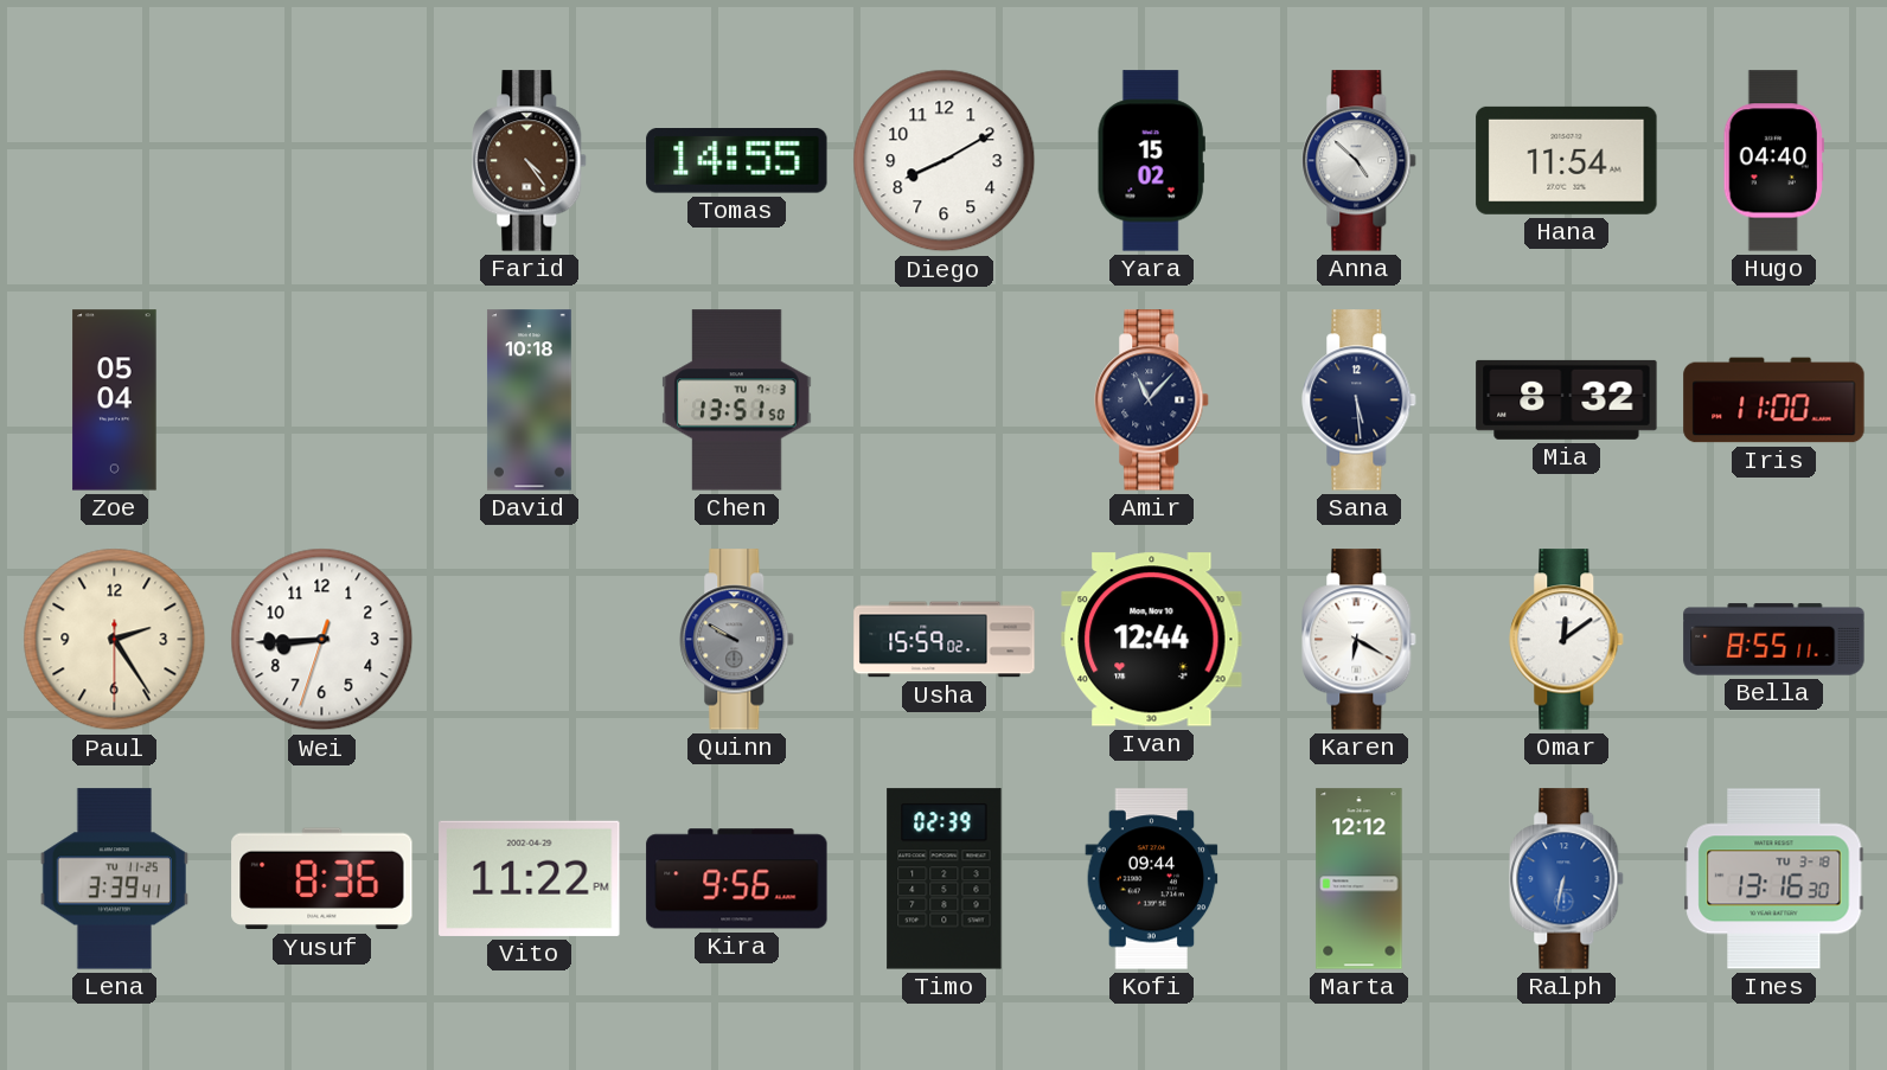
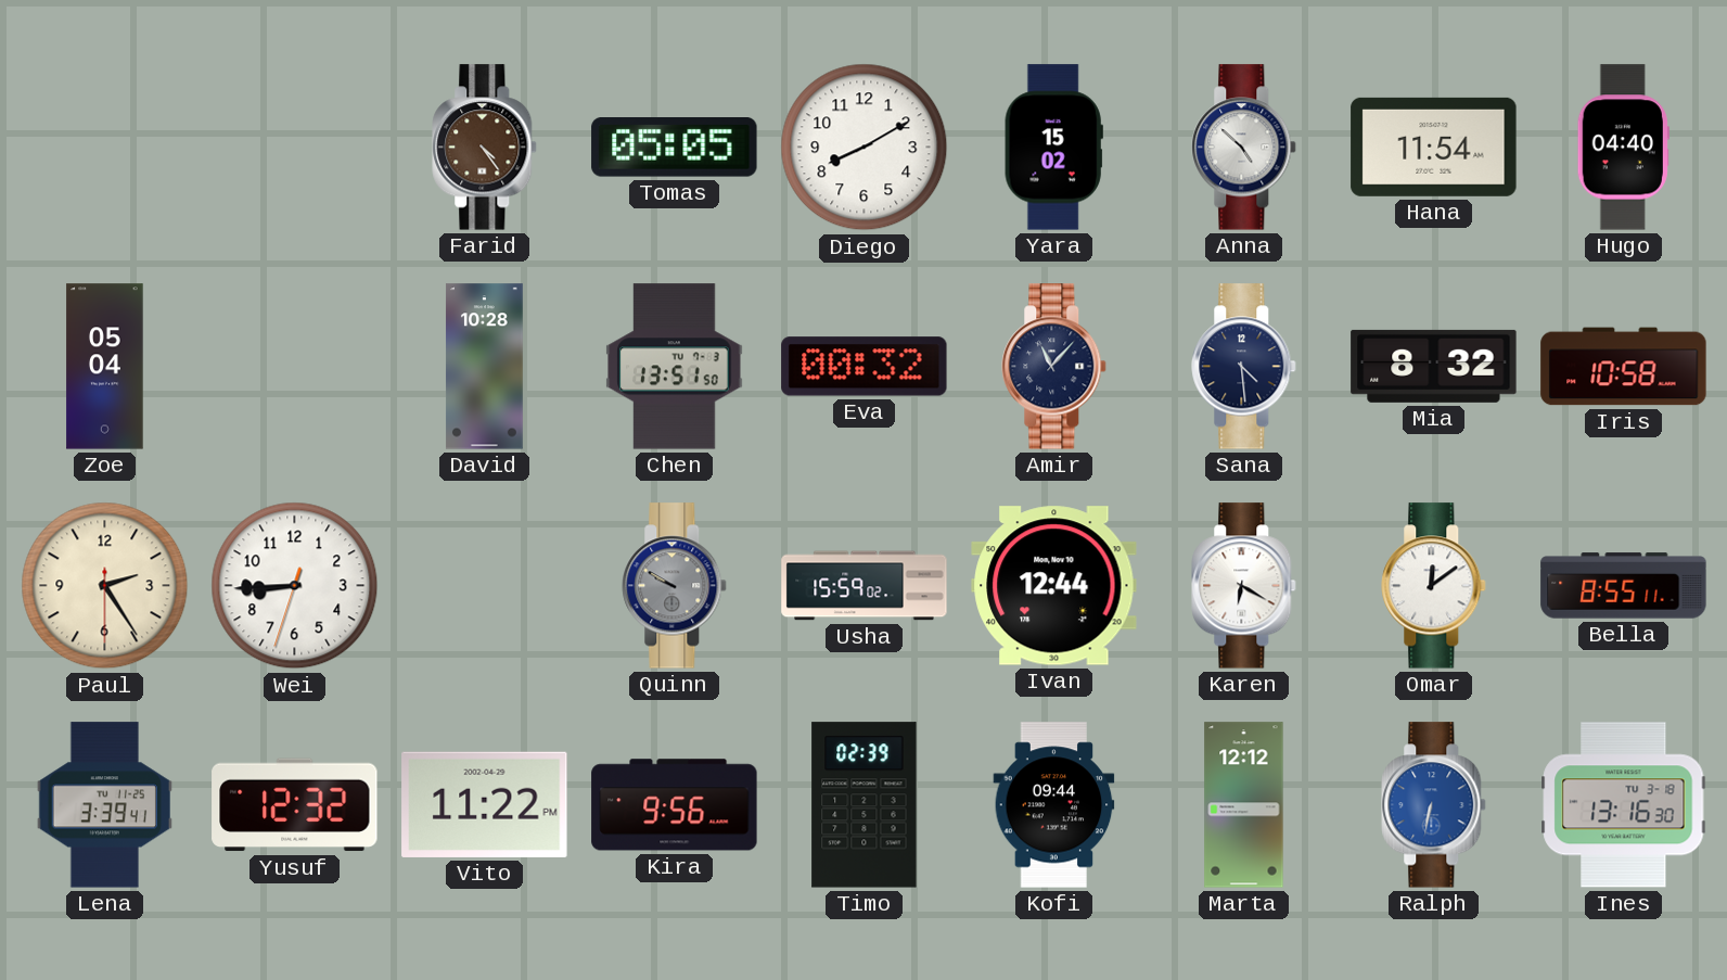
Tomas: 14:55 -> 05:05 (675, 148)
David: 10:18 -> 10:28 (485, 367)
Eva: none -> 00:32 (865, 367)
Sana: 5:29 -> 4:29 (1244, 367)
Iris: 11:00 -> 10:58 (1624, 367)
Yusuf: 8:36 -> 12:32 (295, 805)
